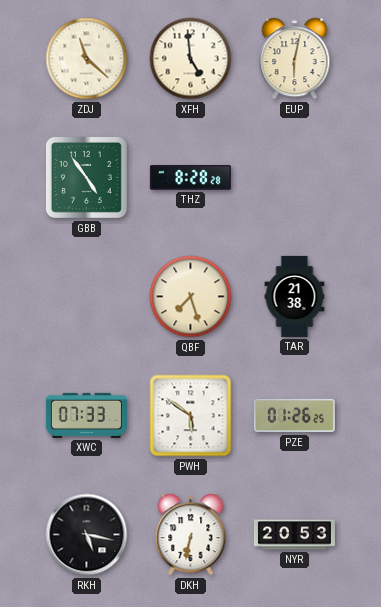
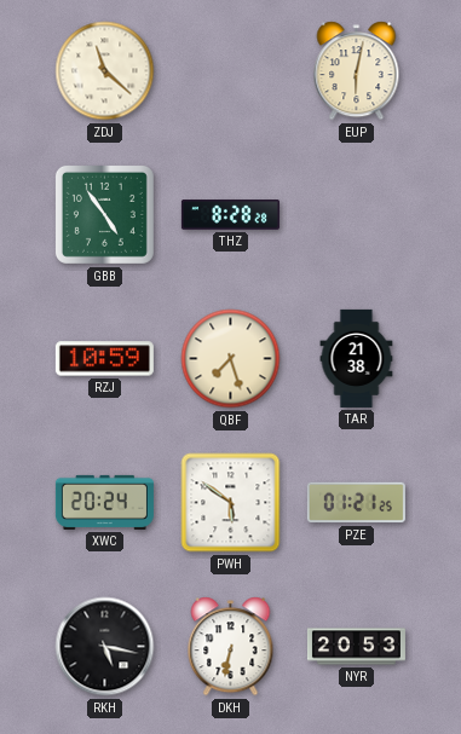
XFH: 4:59 -> none (191, 59)
RZJ: none -> 10:59 (104, 359)
XWC: 07:33 -> 20:24 (104, 502)
PZE: 01:26 -> 01:21 (356, 503)
